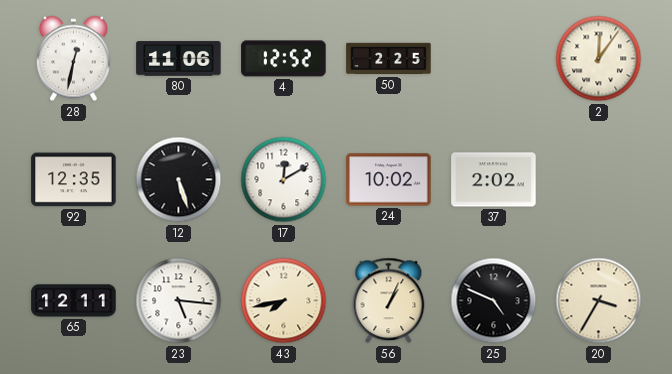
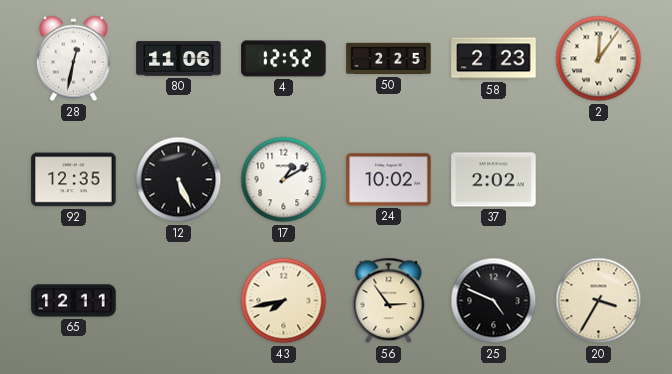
58: none -> 2:23 (494, 59)
12: 5:27 -> 5:26 (179, 180)
17: 12:10 -> 1:10 (284, 180)
23: 5:16 -> none (179, 301)
56: 1:04 -> 2:54 (389, 301)
